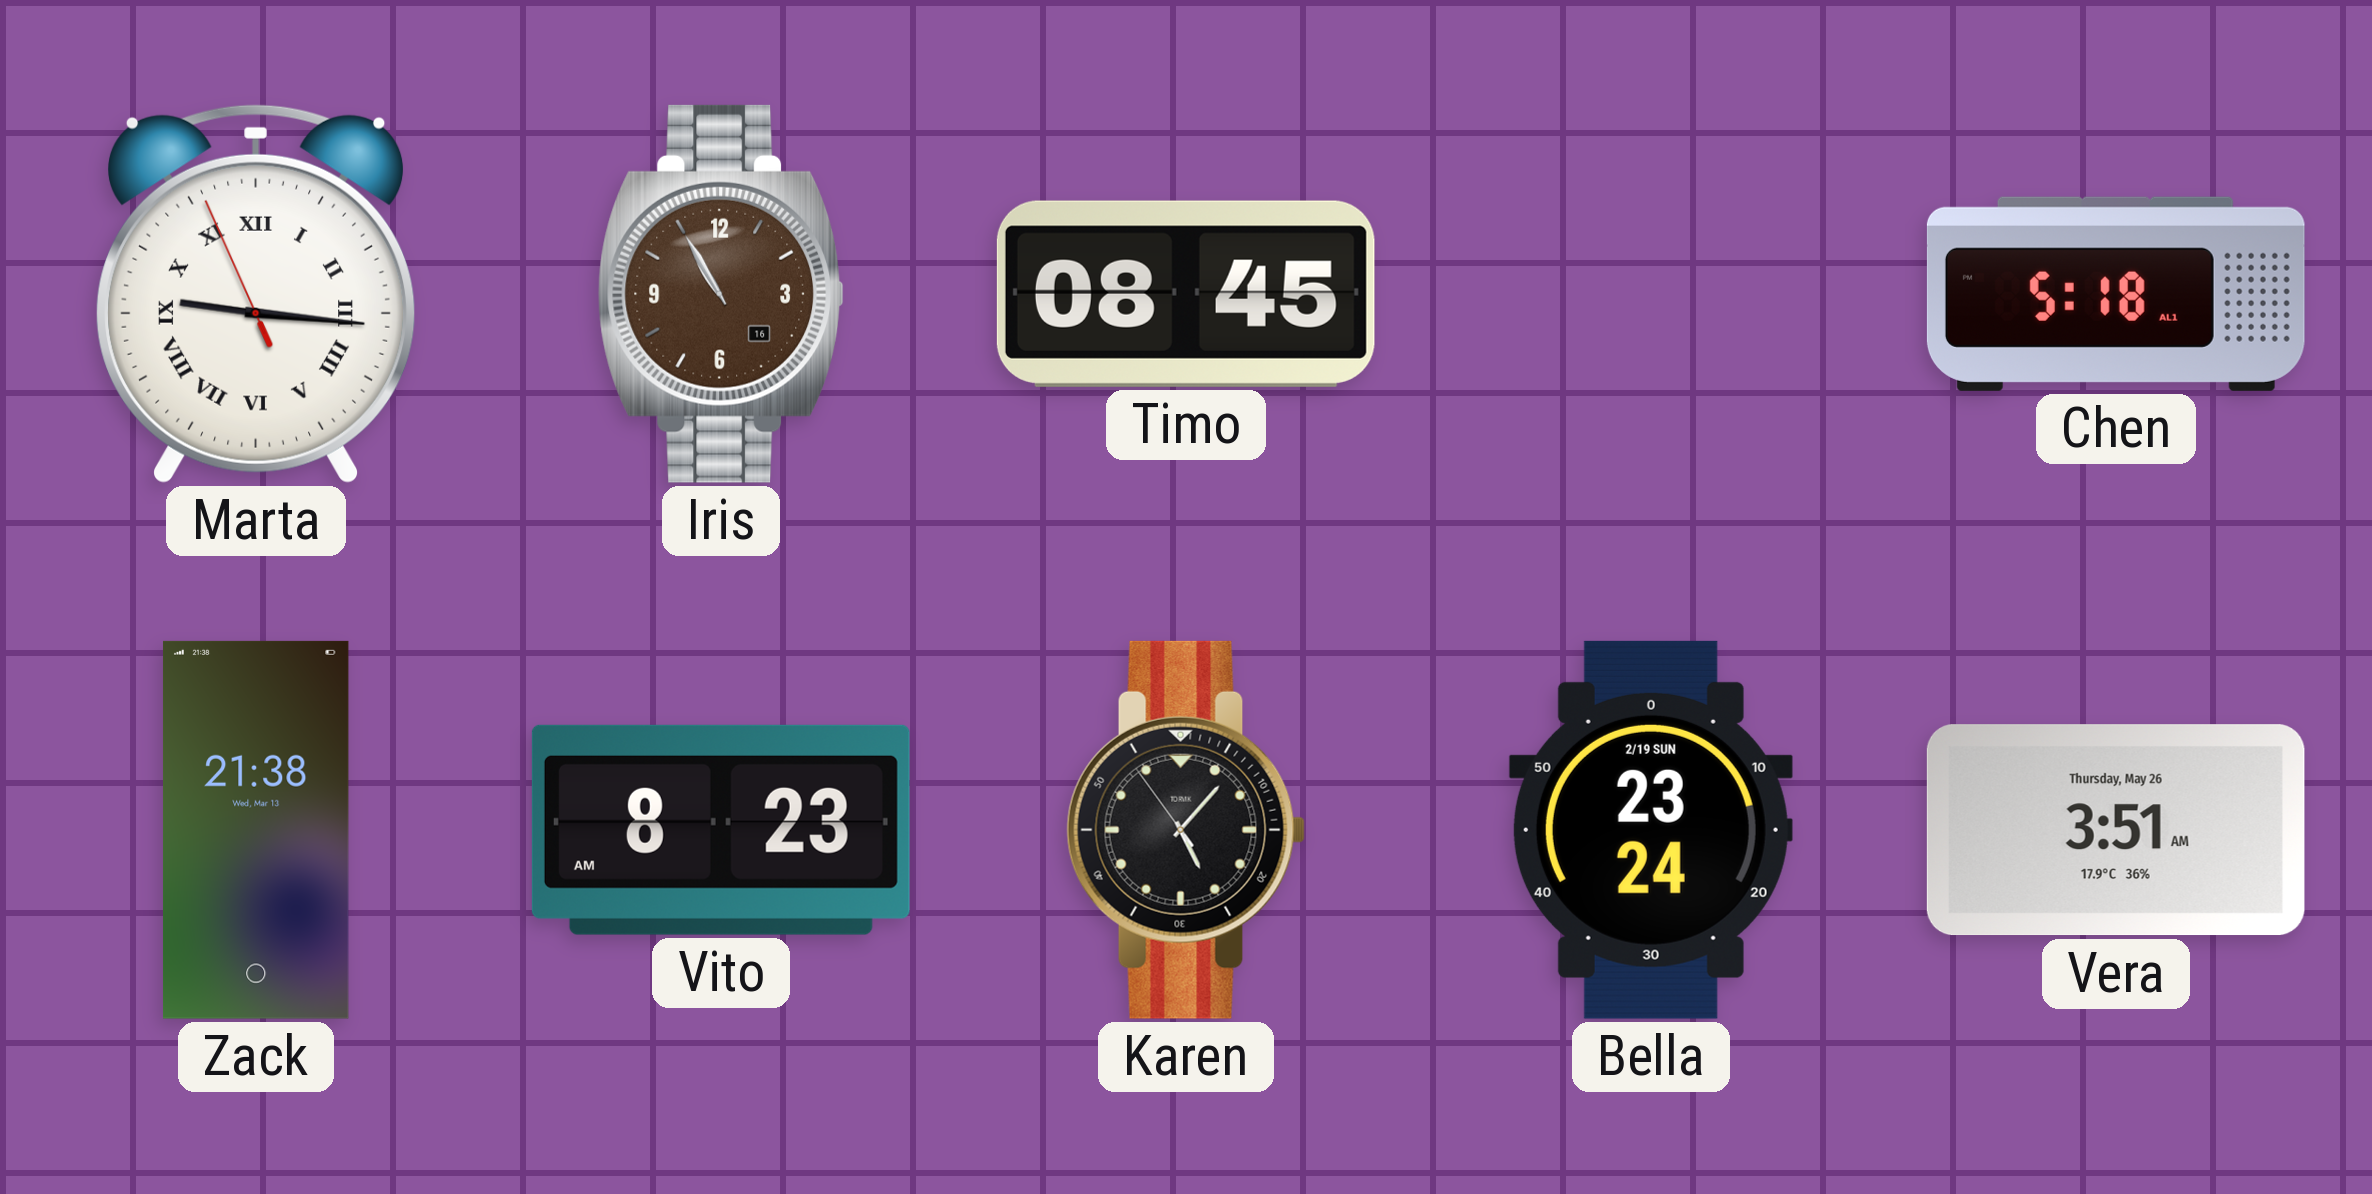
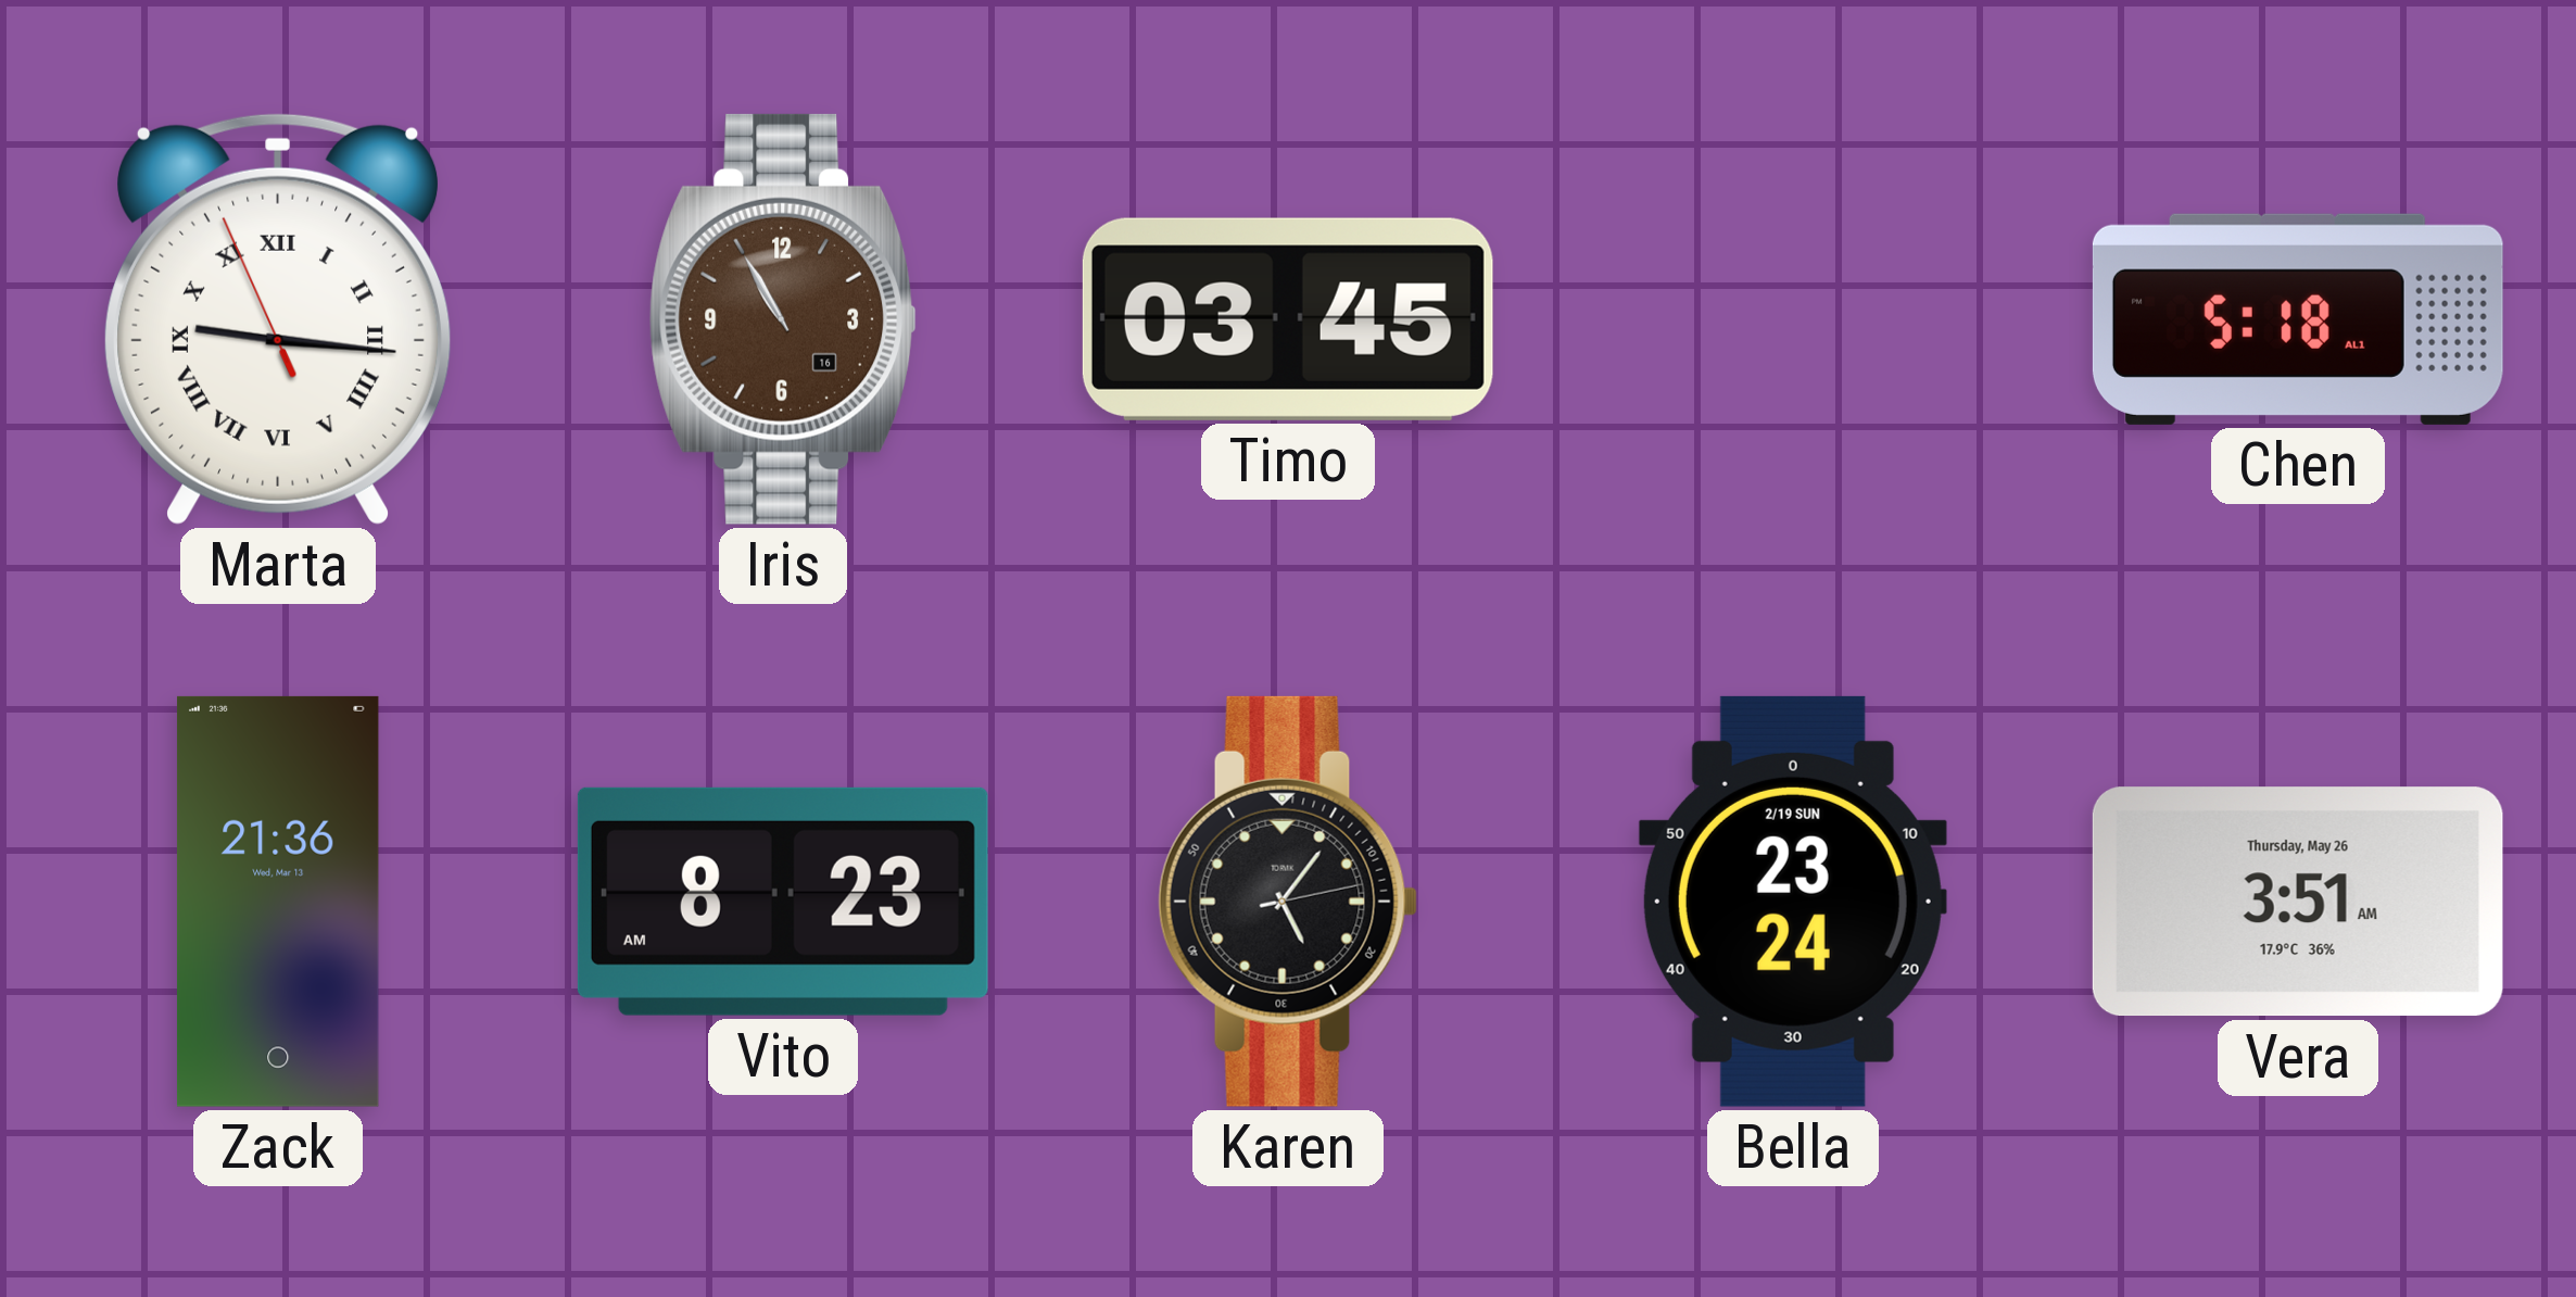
Timo: 08:45 -> 03:45 (1288, 319)
Zack: 21:38 -> 21:36 (278, 902)
Karen: 5:06:54 -> 5:06:13 (1288, 902)
